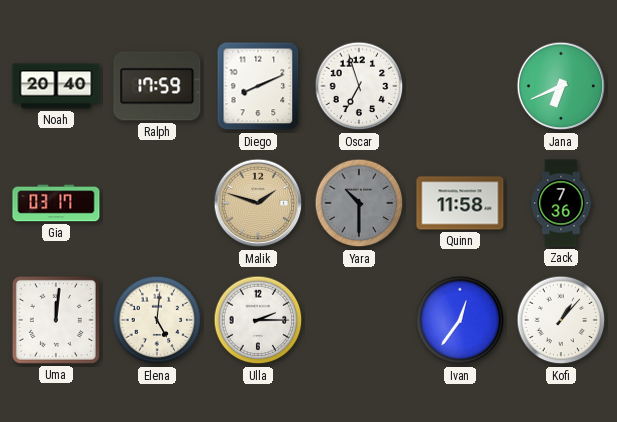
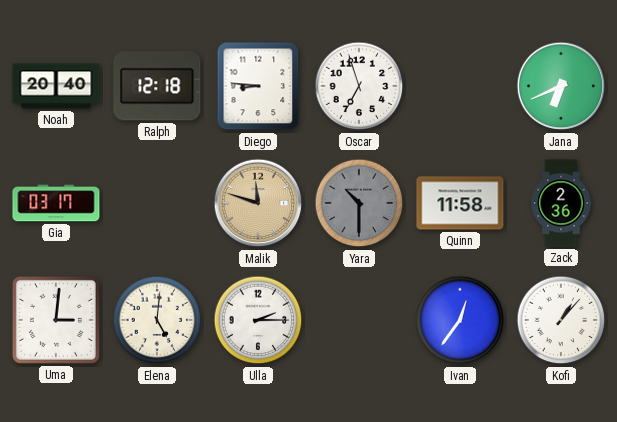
Ralph: 17:59 -> 12:18 (157, 86)
Diego: 8:11 -> 8:46 (258, 86)
Malik: 1:48 -> 11:48 (258, 203)
Zack: 7:36 -> 2:36 (561, 203)
Uma: 12:01 -> 3:01 (56, 320)
